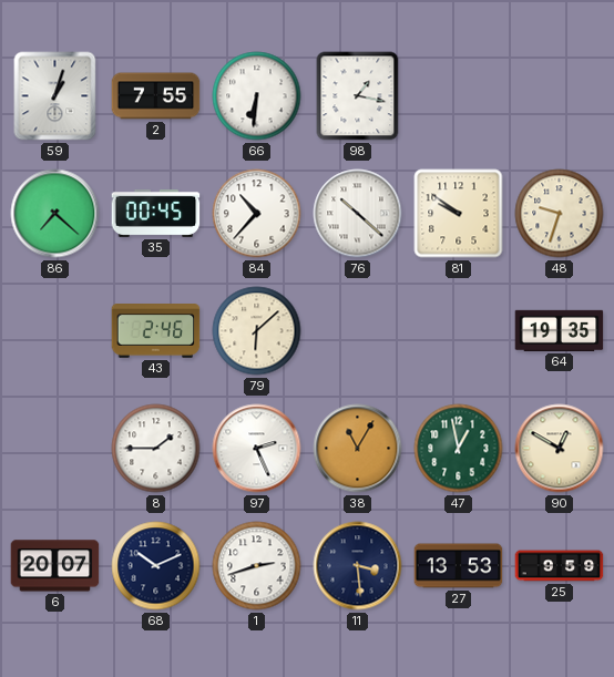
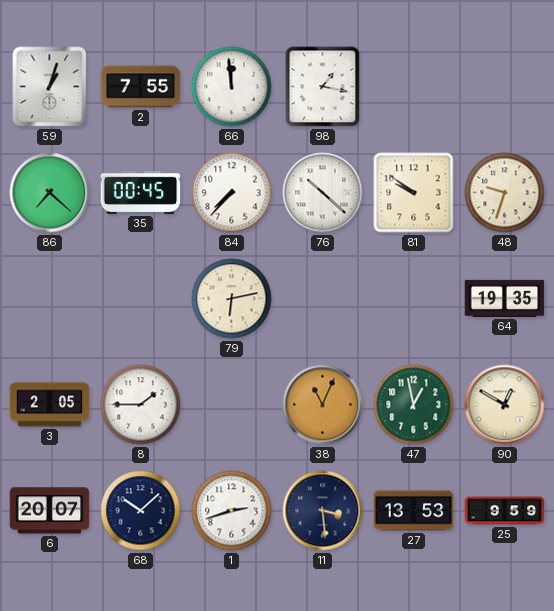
66: 6:31 -> 11:59 (232, 87)
84: 10:37 -> 7:37 (232, 193)
43: 2:46 -> none (156, 331)
79: 6:08 -> 6:13 (232, 299)
3: none -> 2:05 (50, 405)
97: 2:26 -> none (257, 449)
38: 11:05 -> 11:04 (323, 405)
68: 10:11 -> 10:08 (141, 511)
